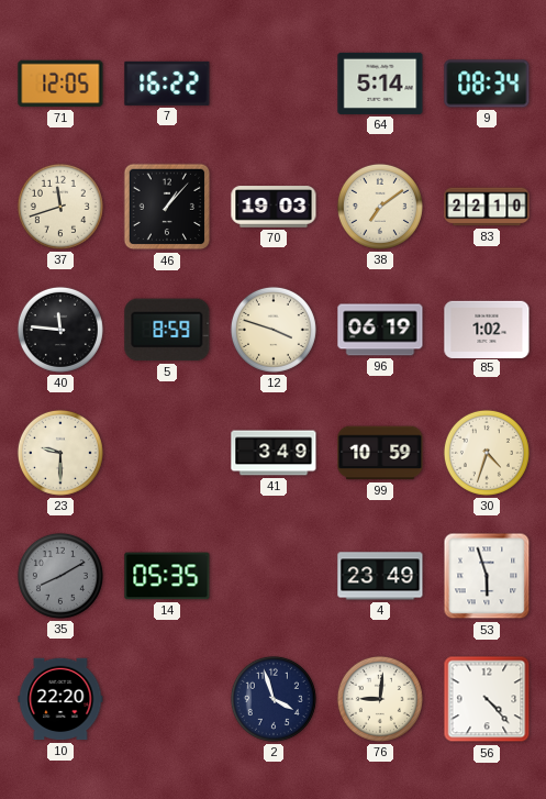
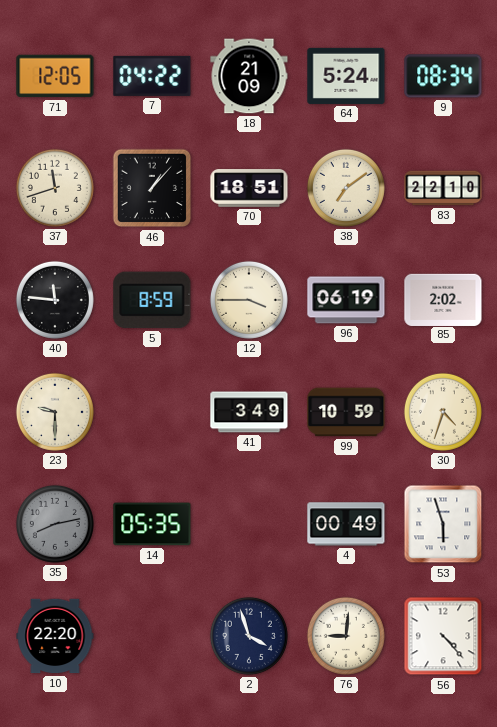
7: 16:22 -> 04:22 (152, 76)
18: none -> 21:09 (249, 76)
64: 5:14 -> 5:24 (346, 76)
70: 19:03 -> 18:51 (249, 188)
12: 3:48 -> 3:45 (249, 300)
85: 1:02 -> 2:02 (443, 299)
35: 8:10 -> 8:13 (55, 524)
4: 23:49 -> 00:49 (346, 524)
